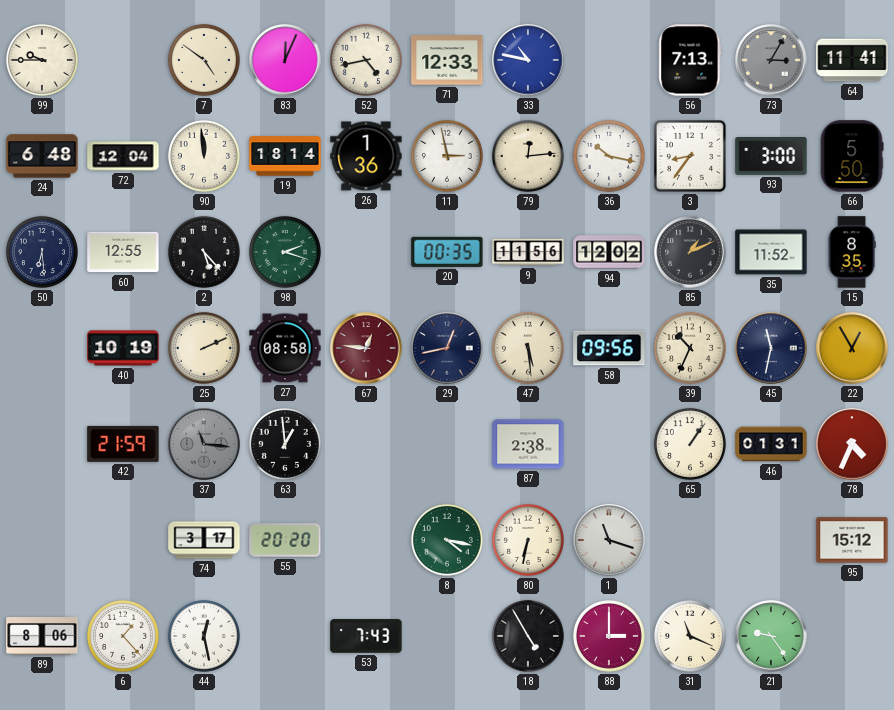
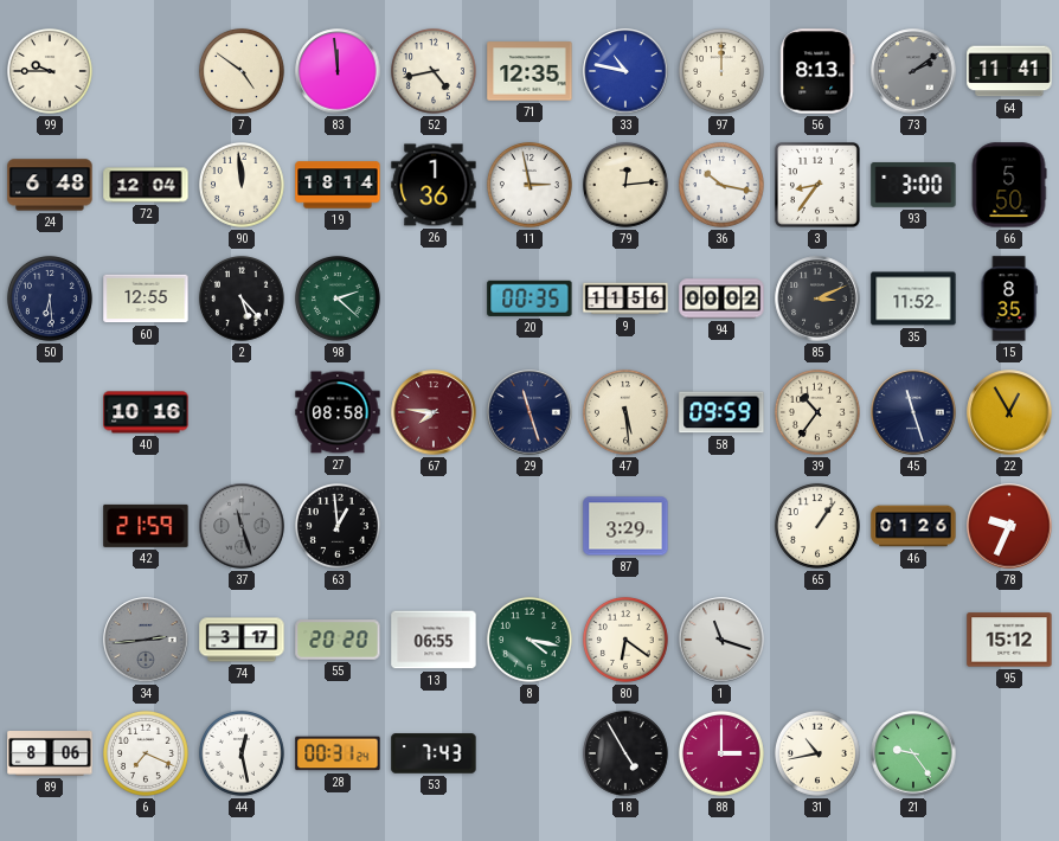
83: 12:04 -> 11:59 (338, 71)
71: 12:33 -> 12:35 (529, 71)
97: none -> 12:00 (721, 71)
56: 7:13 -> 8:13 (817, 71)
73: 3:05 -> 2:09 (913, 71)
98: 2:18 -> 2:22 (338, 298)
94: 12:02 -> 00:02 (721, 298)
85: 1:11 -> 3:11 (817, 298)
40: 10:19 -> 10:16 (146, 412)
25: 2:11 -> none (204, 348)
67: 12:46 -> 7:46 (434, 412)
29: 12:43 -> 11:27 (529, 412)
58: 09:56 -> 09:59 (721, 412)
39: 10:34 -> 10:36 (817, 412)
45: 11:32 -> 11:27 (913, 412)
37: 11:16 -> 11:27 (242, 526)
87: 2:38 -> 3:29 (625, 526)
46: 01:31 -> 01:26 (913, 526)
78: 4:34 -> 9:34 (1009, 526)
34: none -> 2:44 (146, 640)
13: none -> 06:55 (434, 640)
80: 6:32 -> 6:21 (625, 640)
6: 1:23 -> 7:19 (146, 753)
28: none -> 00:31 (338, 753)
31: 11:19 -> 10:43 (817, 753)
